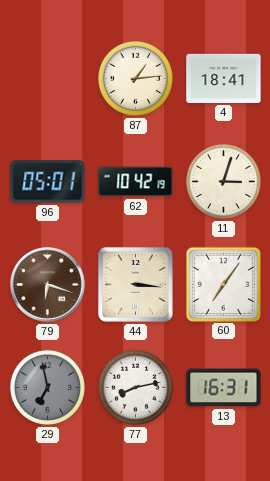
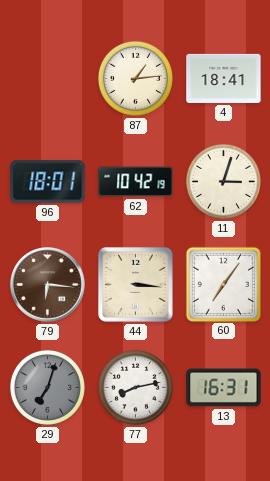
96: 05:01 -> 18:01 (48, 182)
79: 6:18 -> 6:16 (48, 285)
29: 6:58 -> 7:03 (47, 387)
